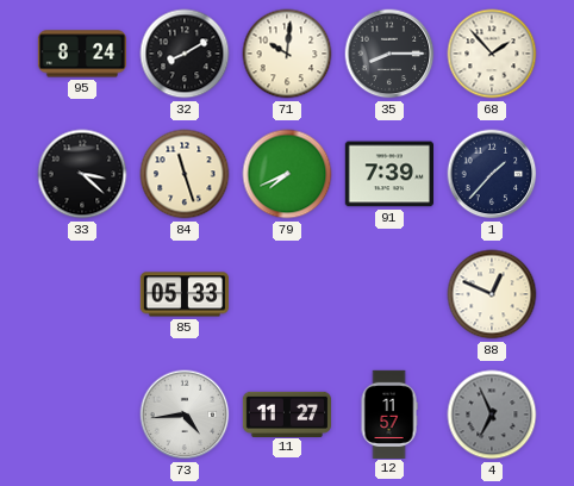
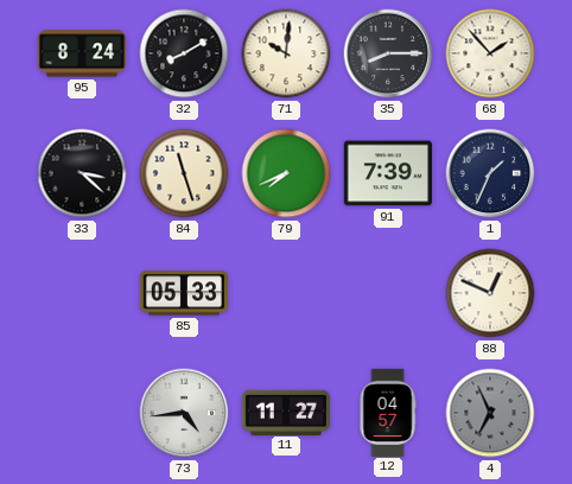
1: 1:37 -> 1:34 (490, 173)
12: 11:57 -> 04:57 (388, 412)
